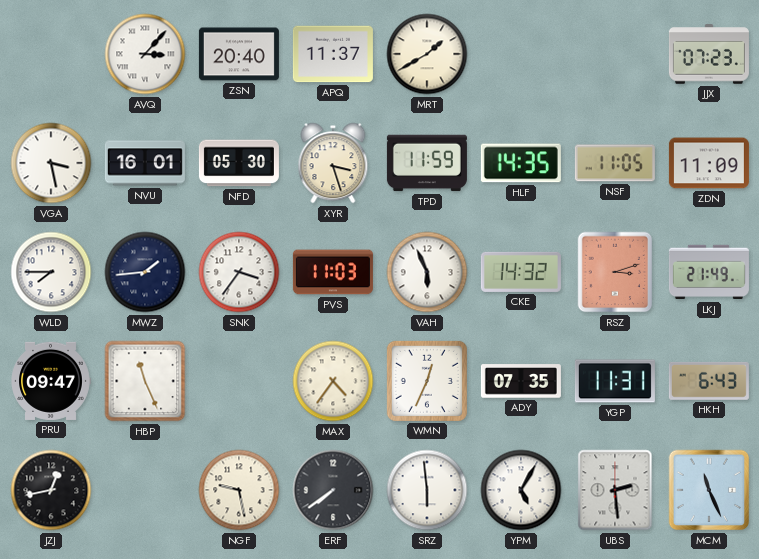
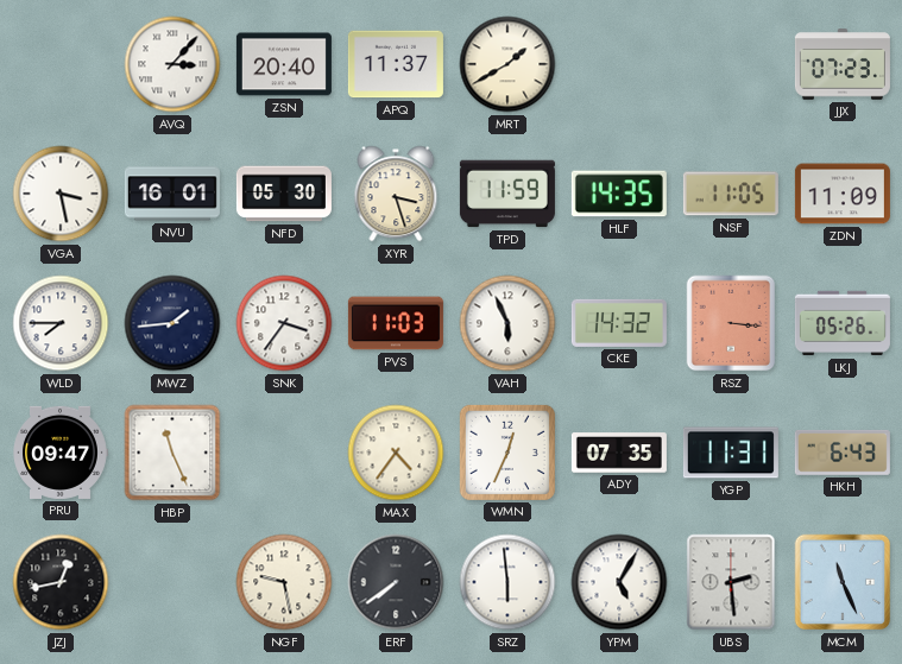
RSZ: 3:12 -> 3:16 (731, 323)
LKJ: 21:49 -> 05:26 (843, 323)
